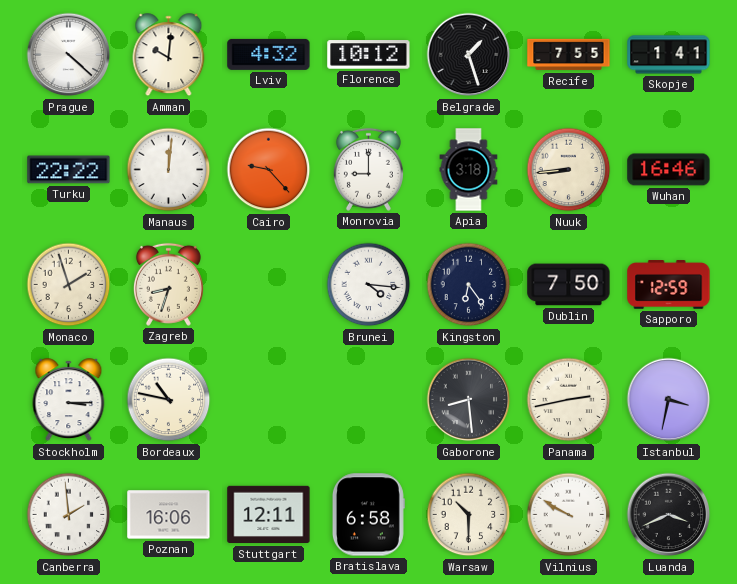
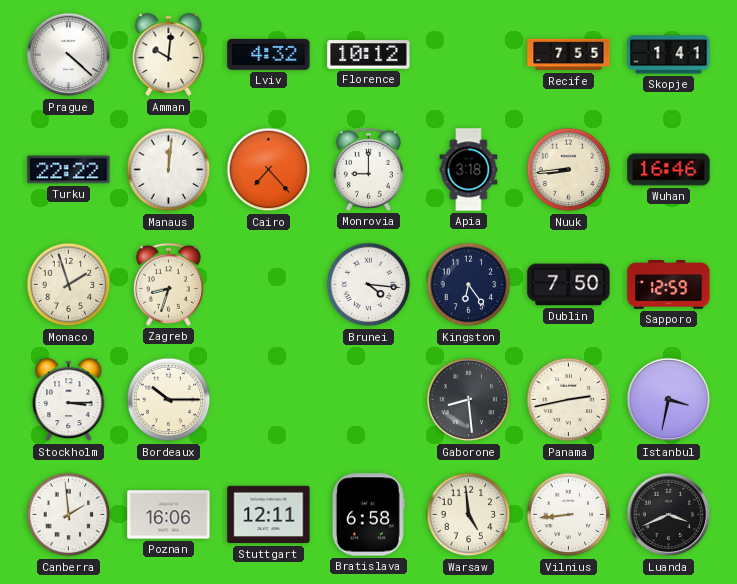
Belgrade: 1:27 -> none (469, 55)
Cairo: 9:23 -> 7:23 (269, 170)
Bordeaux: 10:47 -> 10:15 (169, 400)
Warsaw: 10:30 -> 4:59 (469, 515)
Vilnius: 9:50 -> 8:44 (569, 515)
